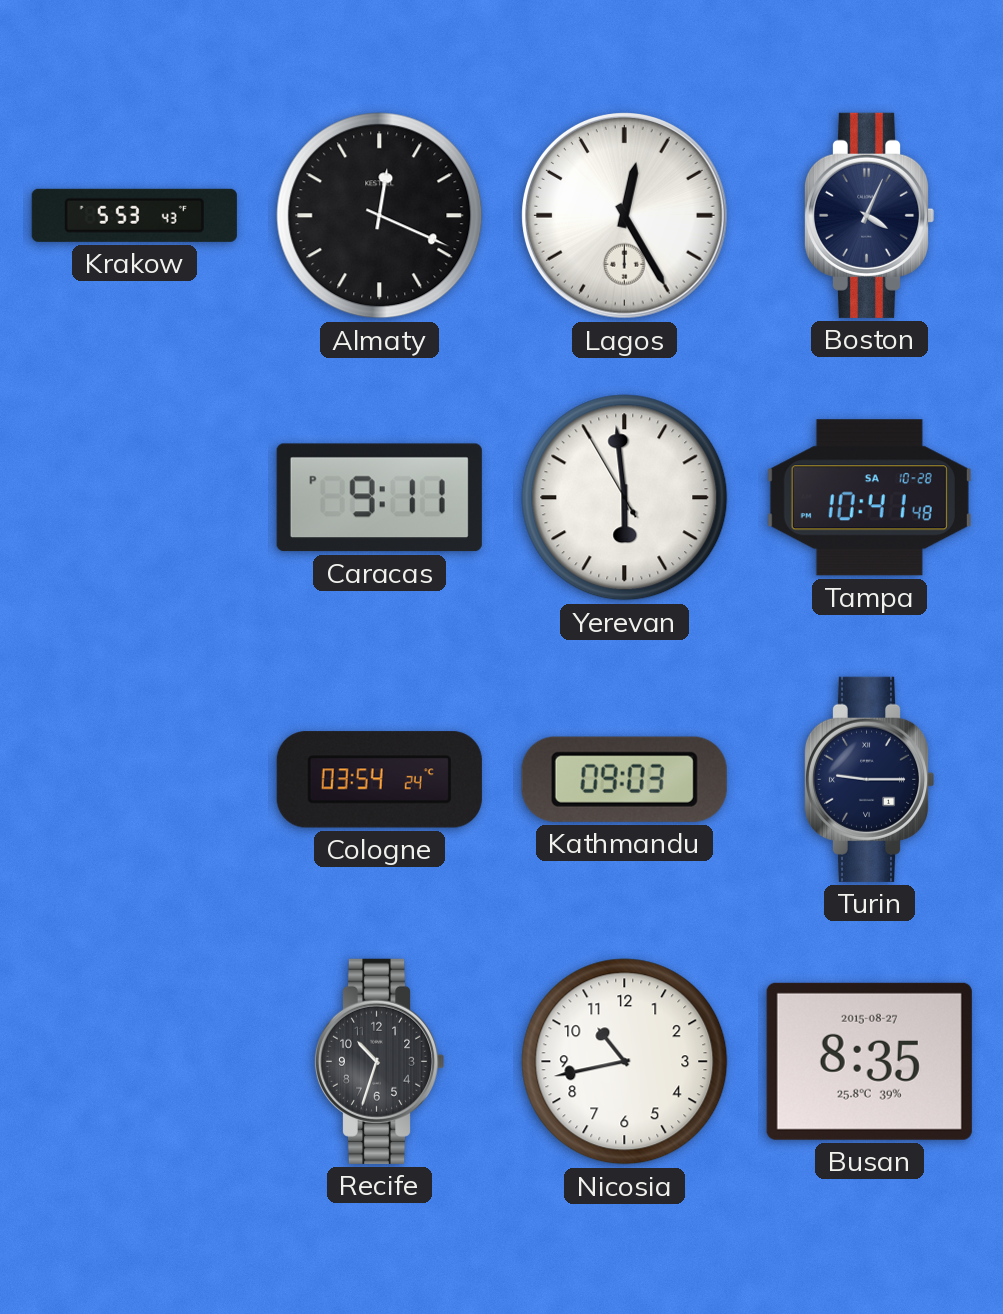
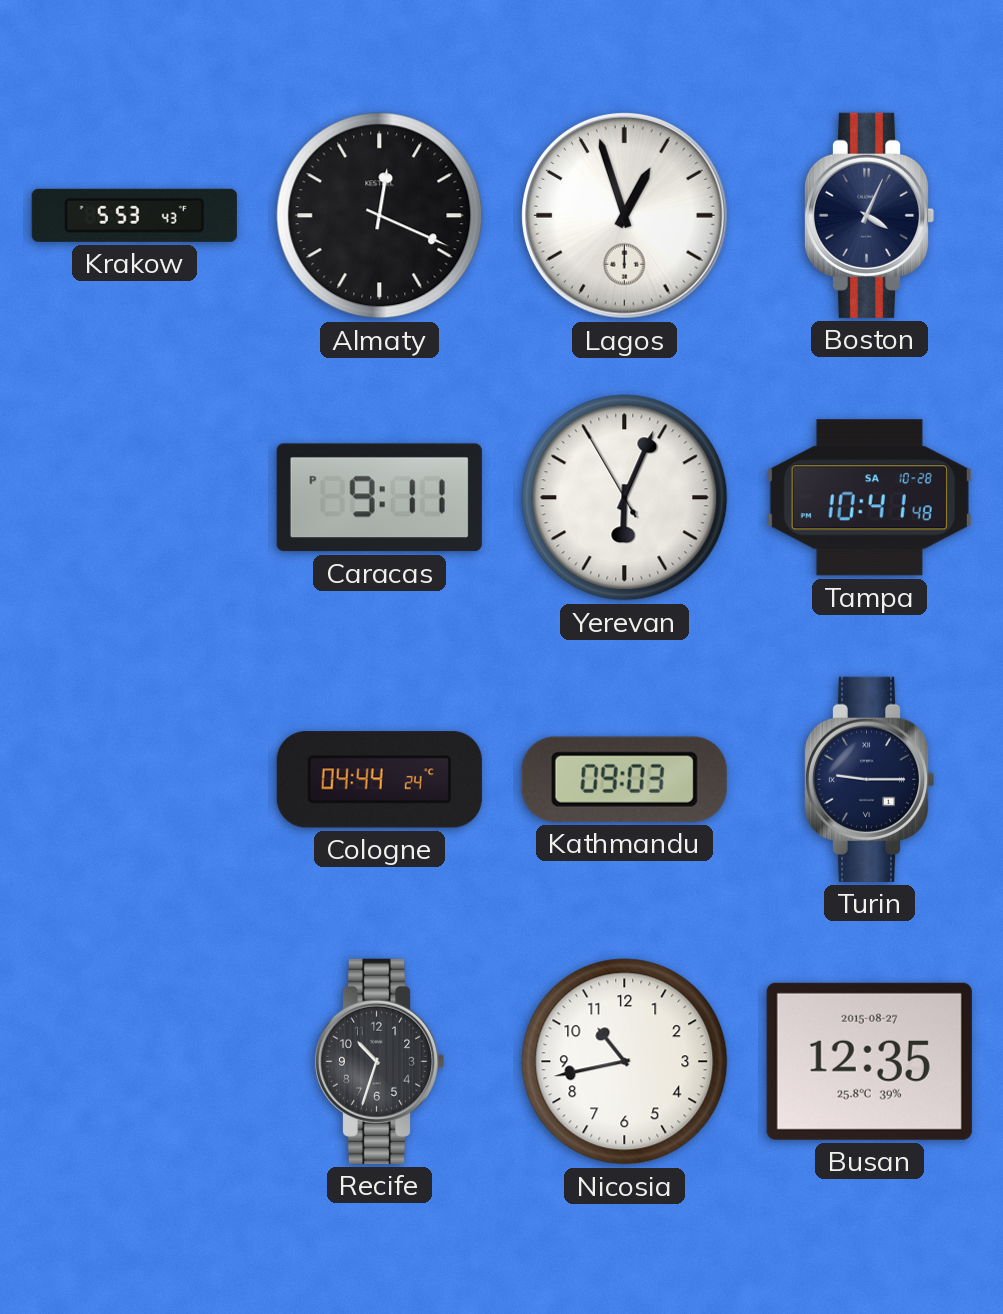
Lagos: 12:25 -> 12:57 (625, 216)
Yerevan: 5:58 -> 6:03 (625, 498)
Cologne: 03:54 -> 04:44 (379, 780)
Busan: 8:35 -> 12:35 (869, 1061)
